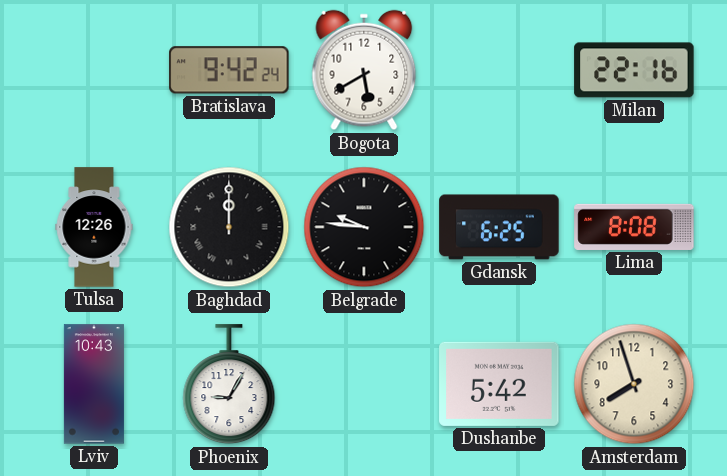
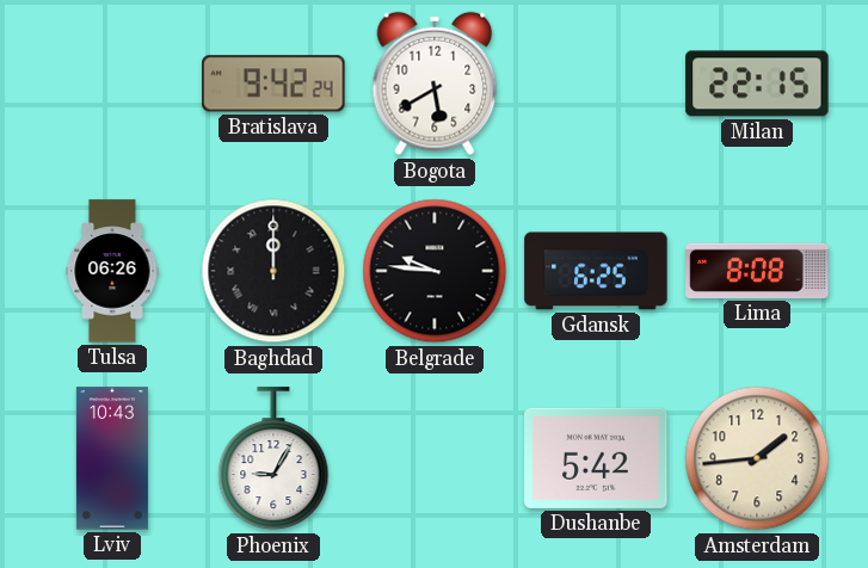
Milan: 22:16 -> 22:15 (757, 84)
Tulsa: 12:26 -> 06:26 (112, 271)
Amsterdam: 7:57 -> 1:44 (757, 458)
